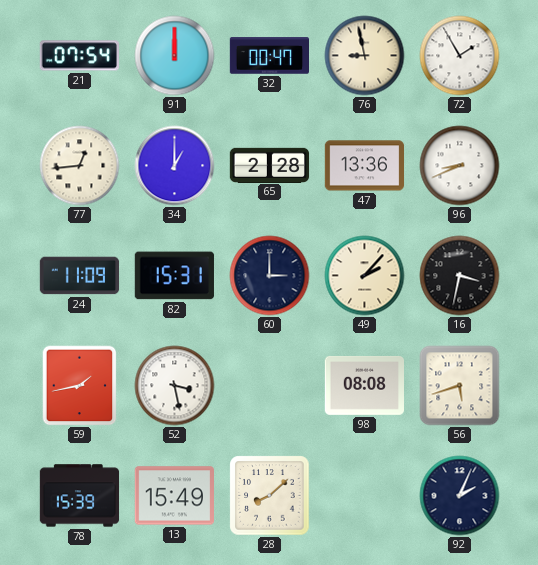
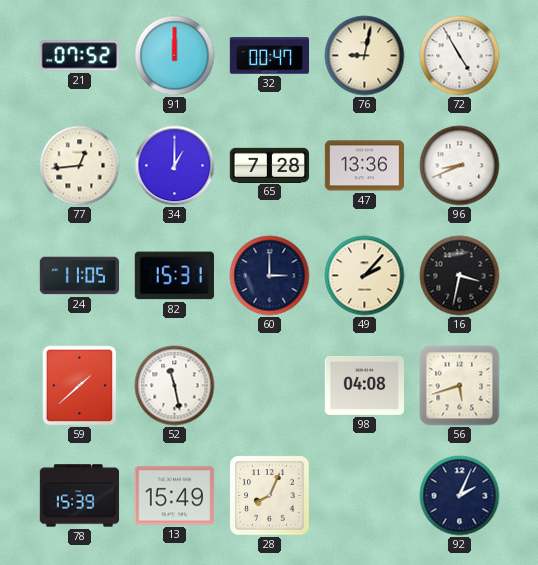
21: 07:54 -> 07:52 (79, 56)
76: 8:58 -> 9:02 (365, 56)
72: 1:55 -> 4:55 (460, 56)
65: 2:28 -> 7:28 (270, 165)
24: 11:09 -> 11:05 (80, 276)
59: 1:43 -> 1:38 (80, 386)
52: 3:28 -> 11:28 (175, 386)
98: 08:08 -> 04:08 (365, 385)
28: 8:08 -> 8:04 (270, 496)
